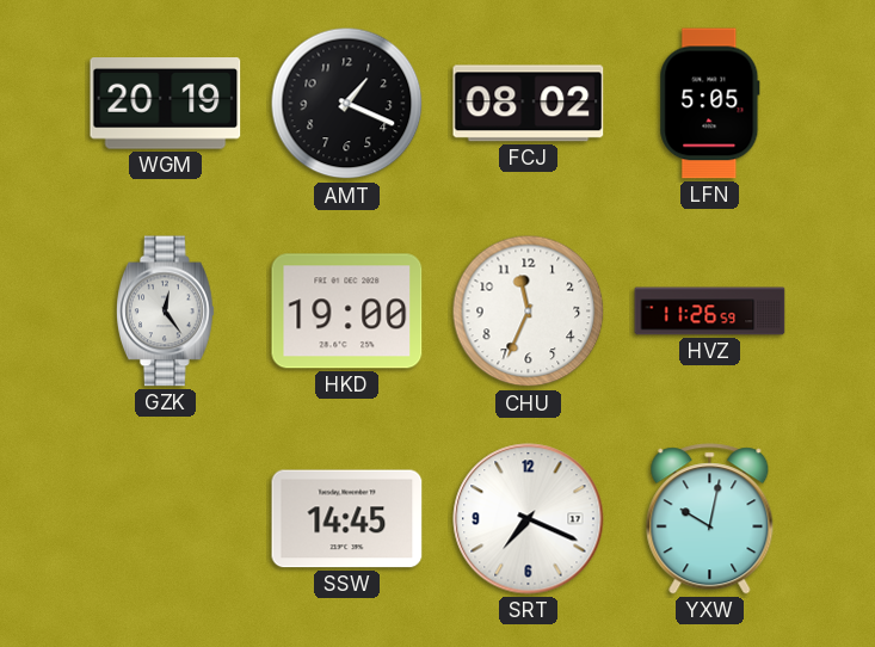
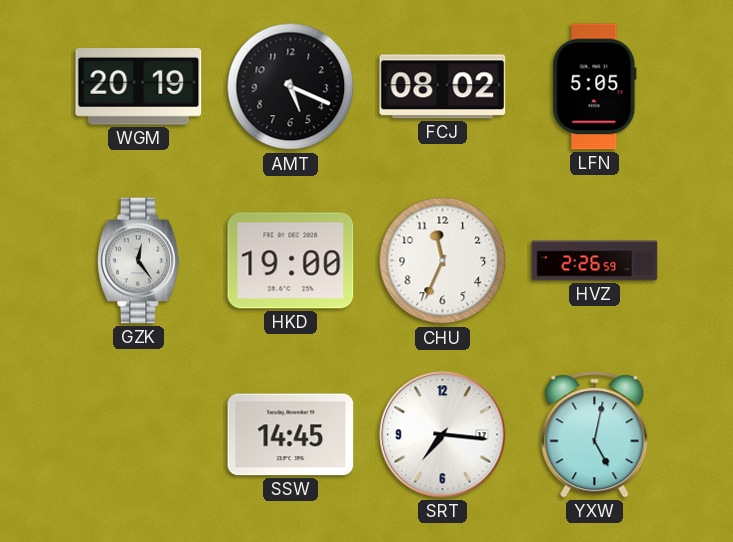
AMT: 1:19 -> 5:19 (291, 87)
HVZ: 11:26 -> 2:26 (595, 261)
SRT: 7:19 -> 7:16 (443, 435)
YXW: 10:02 -> 5:02 (595, 435)
